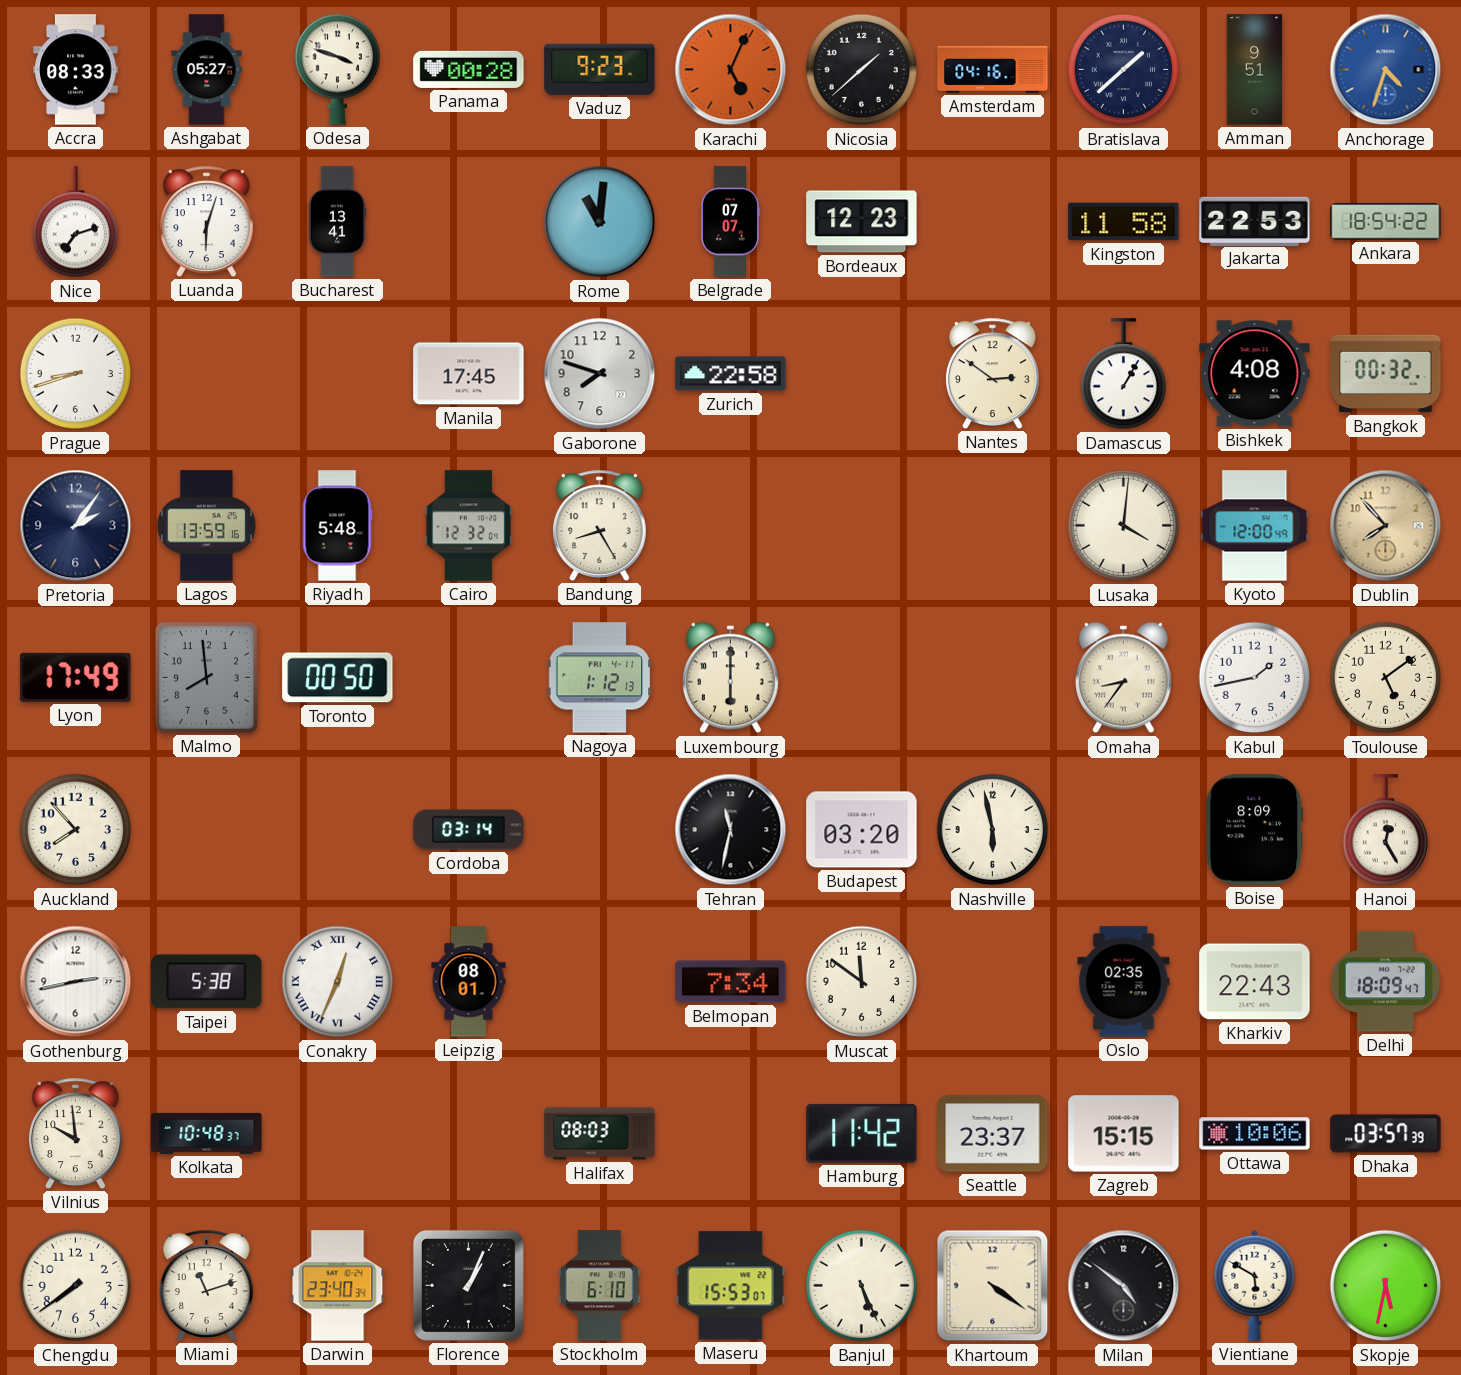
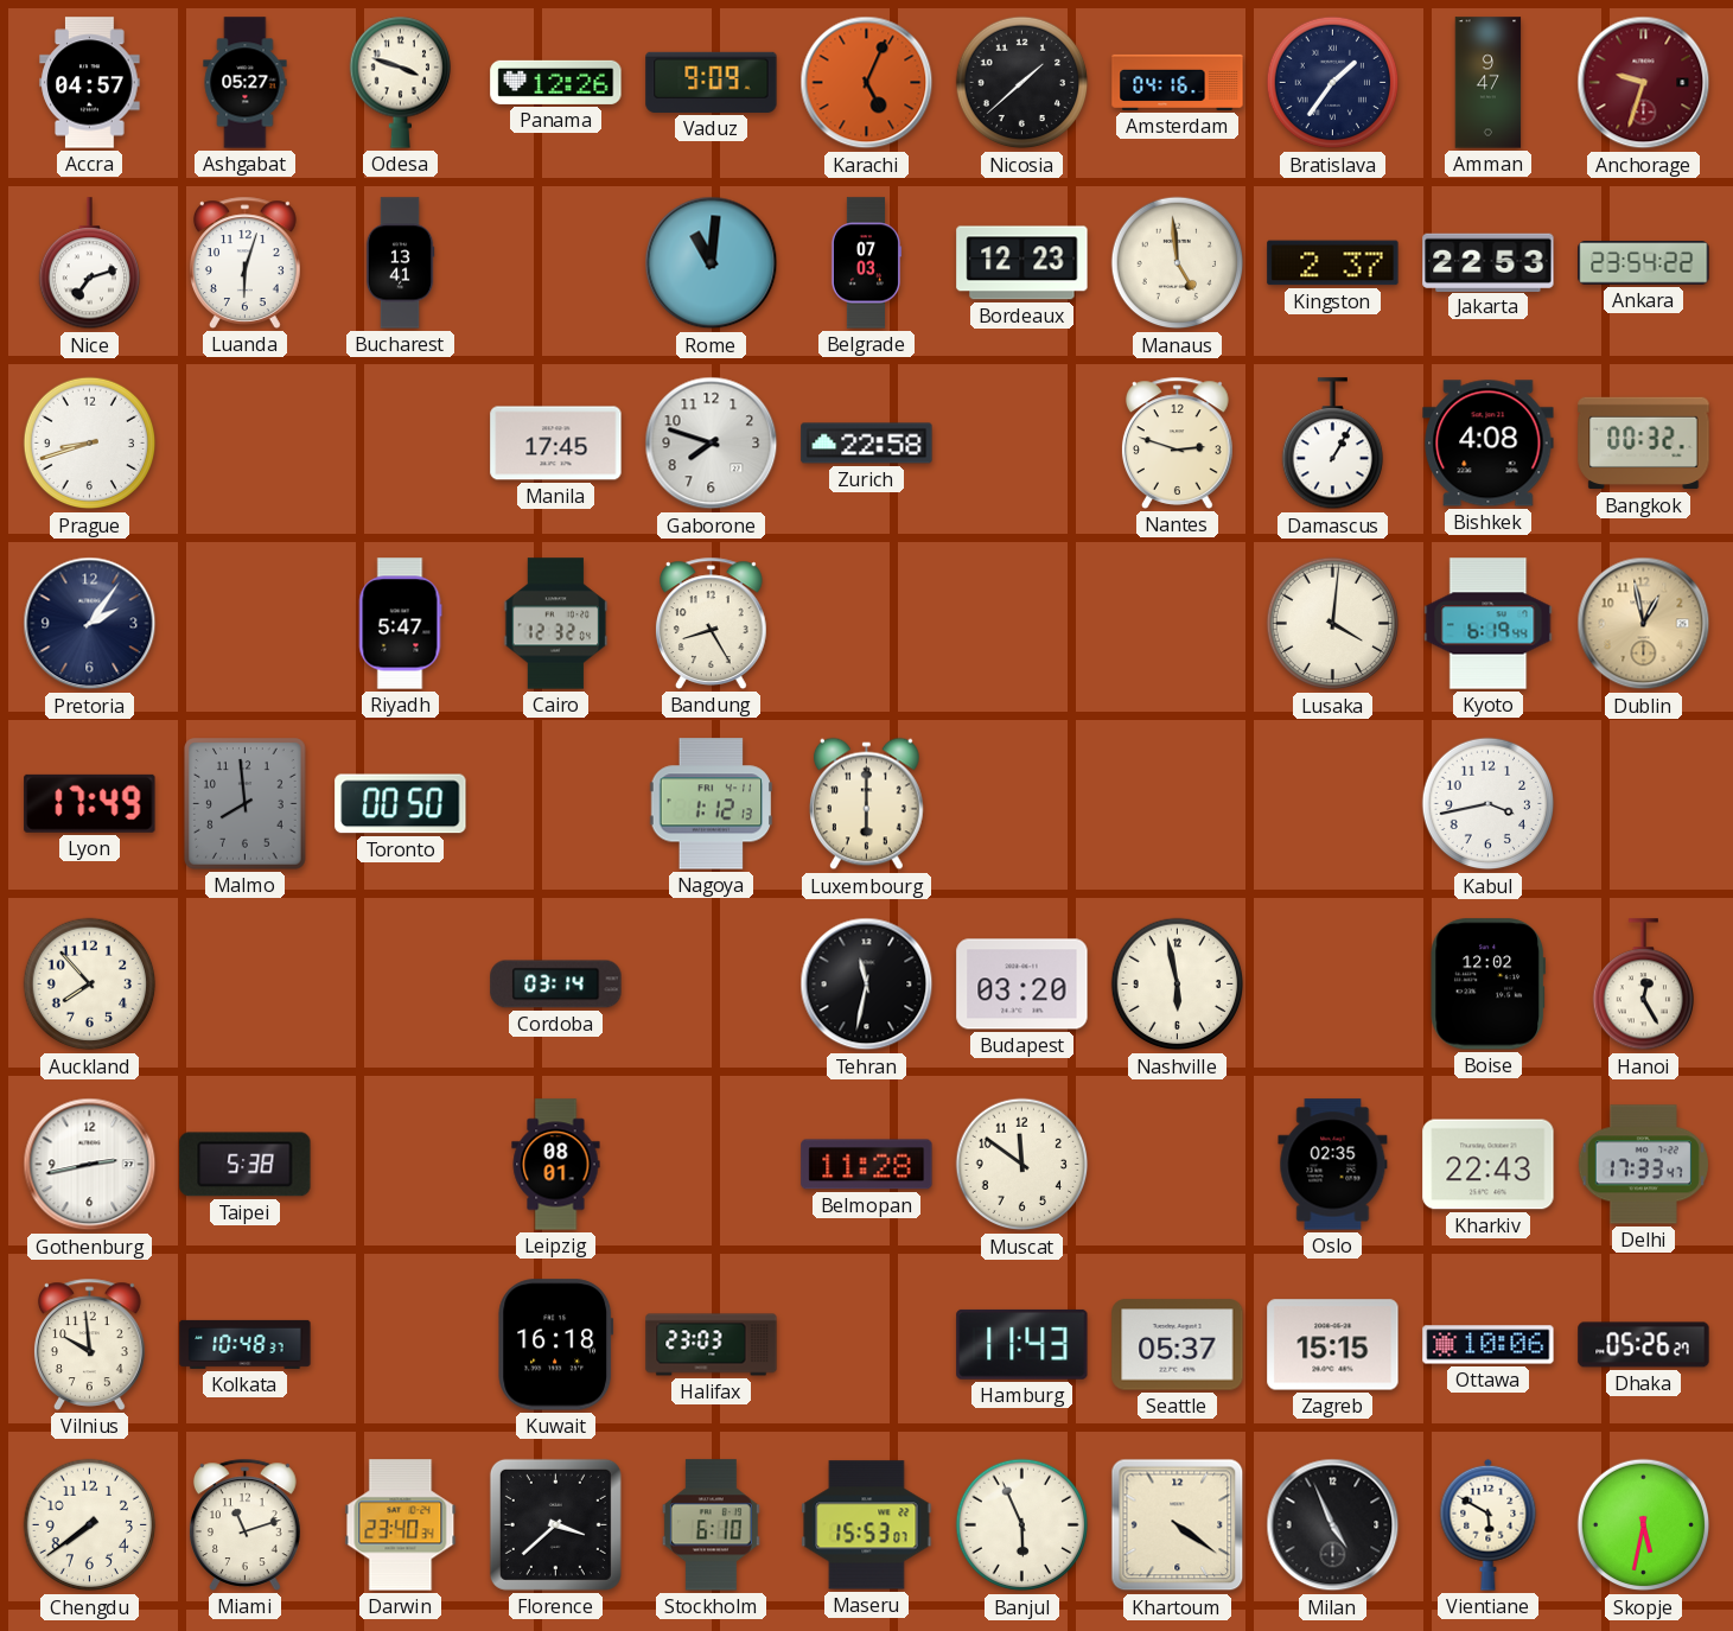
Accra: 08:33 -> 04:57 (90, 83)
Panama: 00:28 -> 12:26 (556, 82)
Vaduz: 9:23 -> 9:09 (712, 82)
Bratislava: 1:38 -> 1:36 (1333, 83)
Amman: 9:51 -> 9:47 (1489, 83)
Anchorage: 4:33 -> 9:33 (1644, 83)
Anchorage dial: blue -> burgundy (1644, 83)
Belgrade: 07:07 -> 07:03 (866, 263)
Manaus: none -> 4:59 (1178, 263)
Kingston: 11:58 -> 2:37 (1333, 263)
Ankara: 18:54 -> 23:54 (1644, 263)
Nantes: 2:51 -> 2:48 (1178, 442)
Lagos: 13:59 -> none (206, 526)
Riyadh: 5:48 -> 5:47 (400, 624)
Kyoto: 12:00 -> 6:19 (1489, 624)
Dublin: 7:53 -> 12:58 (1644, 624)
Omaha: 8:36 -> none (1124, 678)
Kabul: 1:43 -> 3:43 (1489, 804)
Toulouse: 5:09 -> none (1386, 678)
Boise: 8:09 -> 12:02 (1487, 985)
Conakry: 12:34 -> none (338, 982)
Belmopan: 7:34 -> 11:28 (867, 1165)
Delhi: 18:09 -> 17:33 (1643, 1165)
Kuwait: none -> 16:18 (556, 1345)
Halifax: 08:03 -> 23:03 (712, 1345)
Hamburg: 11:42 -> 11:43 (1022, 1344)
Seattle: 23:37 -> 05:37 (1178, 1345)
Dhaka: 03:57 -> 05:26 (1644, 1345)
Florence: 1:04 -> 3:38 (555, 1524)
Banjul: 5:26 -> 5:56 (1022, 1525)
Milan: 4:51 -> 4:56 (1333, 1525)
